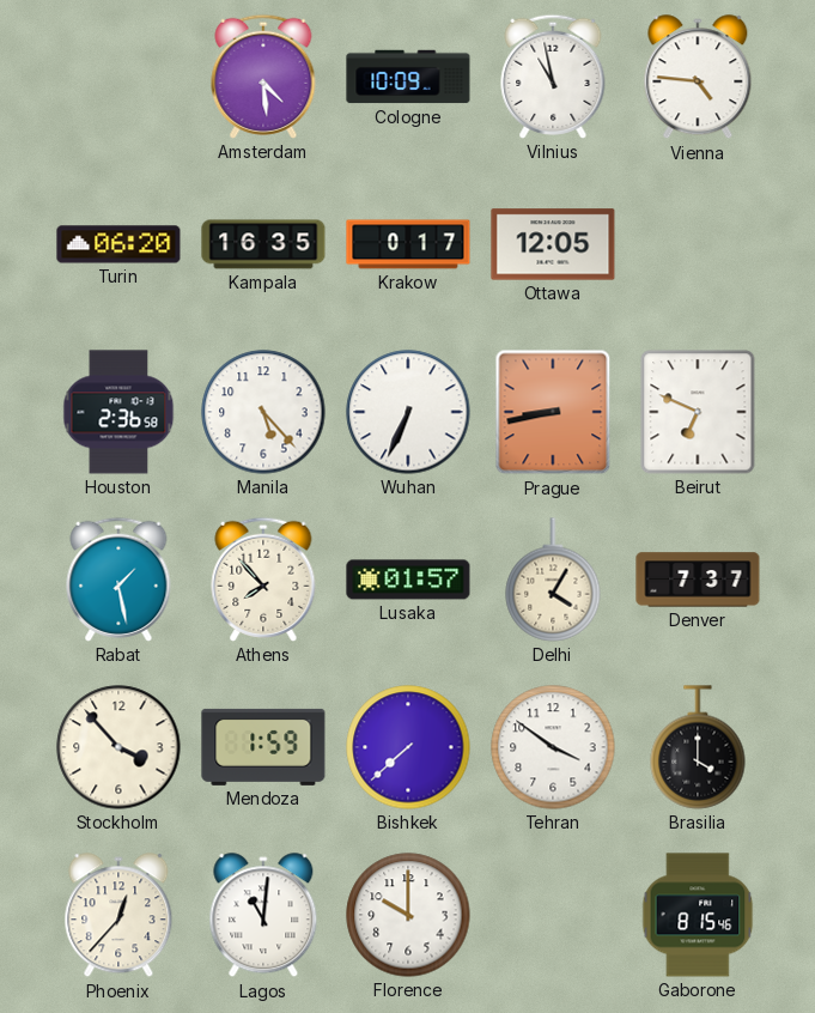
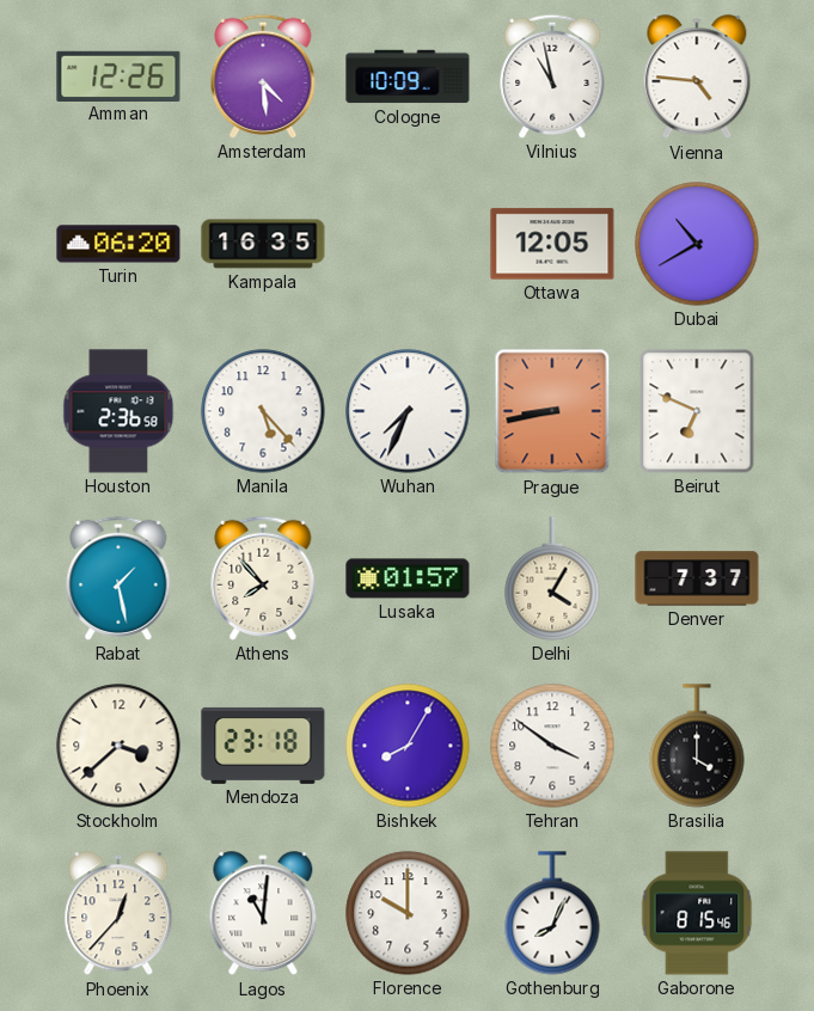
Amman: none -> 12:26 (118, 75)
Krakow: 0:17 -> none (408, 244)
Dubai: none -> 10:40 (697, 244)
Wuhan: 6:34 -> 7:34 (408, 411)
Stockholm: 3:53 -> 3:38 (118, 746)
Mendoza: 1:59 -> 23:18 (263, 746)
Bishkek: 7:38 -> 8:05 (408, 746)
Gothenburg: none -> 8:04 (552, 913)
